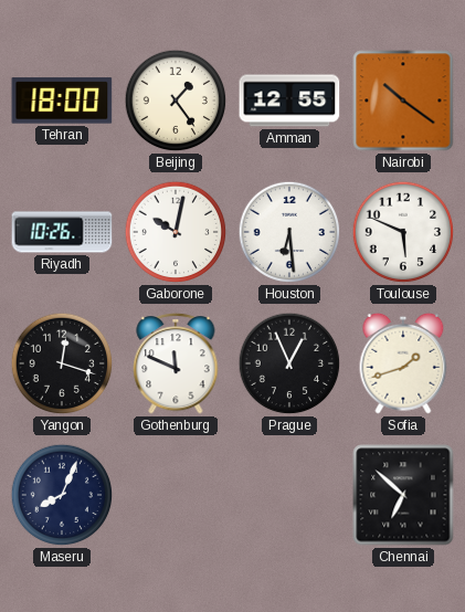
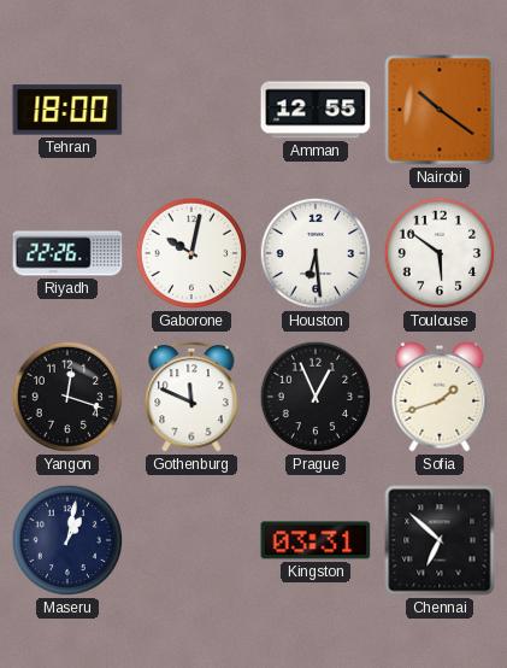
Beijing: 1:24 -> none (176, 101)
Riyadh: 10:26 -> 22:26 (67, 253)
Toulouse: 5:49 -> 5:51 (440, 253)
Maseru: 8:04 -> 1:02 (67, 540)
Kingston: none -> 03:31 (316, 540)
